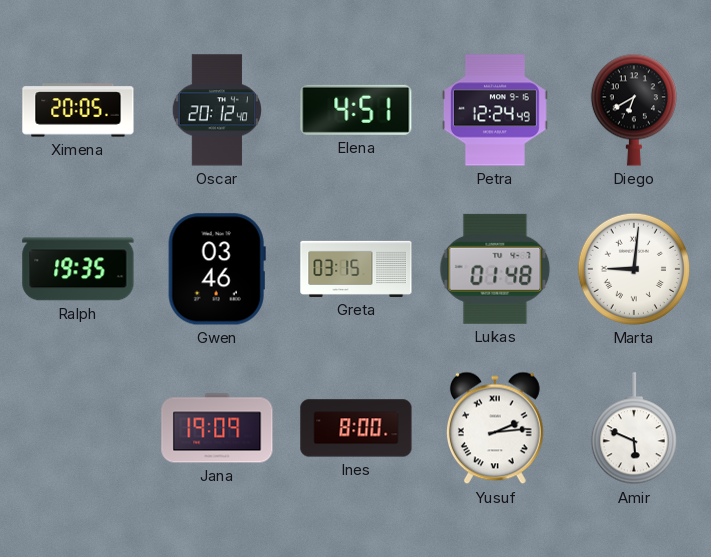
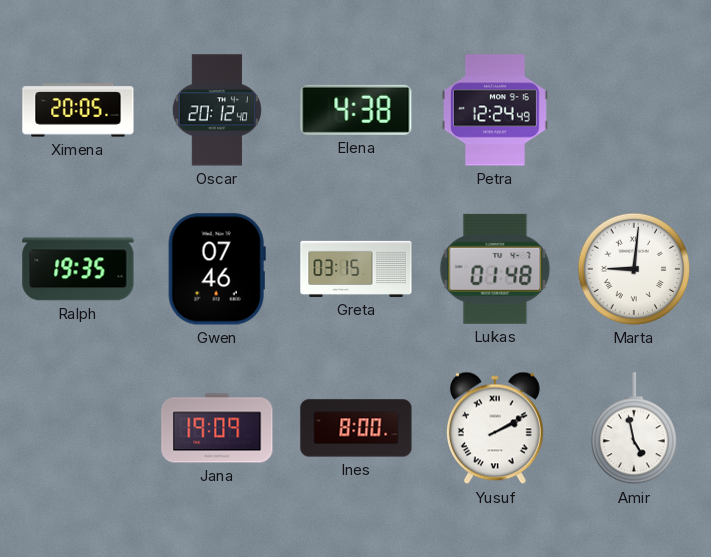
Elena: 4:51 -> 4:38 (356, 110)
Diego: 6:40 -> none (634, 110)
Gwen: 03:46 -> 07:46 (217, 269)
Yusuf: 2:14 -> 2:10 (495, 428)
Amir: 5:49 -> 4:58 (634, 429)
